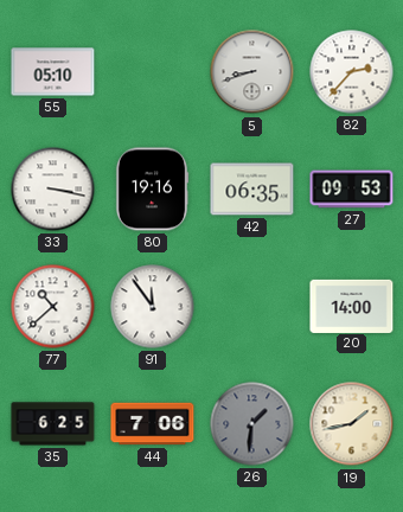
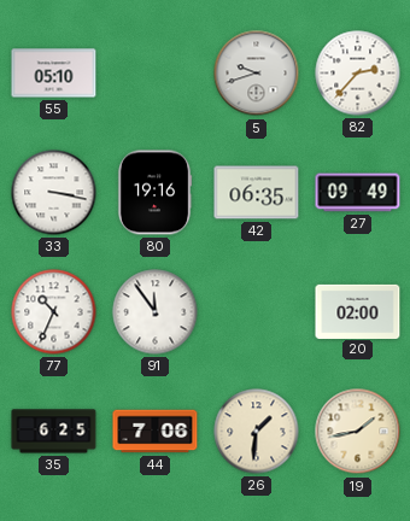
5: 8:42 -> 9:42 (257, 74)
27: 09:53 -> 09:49 (358, 193)
77: 10:38 -> 10:34 (54, 312)
20: 14:00 -> 02:00 (358, 311)
26 dial: grey -> cream (257, 432)
